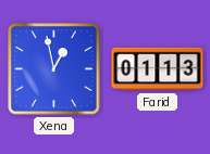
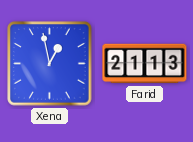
Farid: 01:13 -> 21:13 (145, 64)
